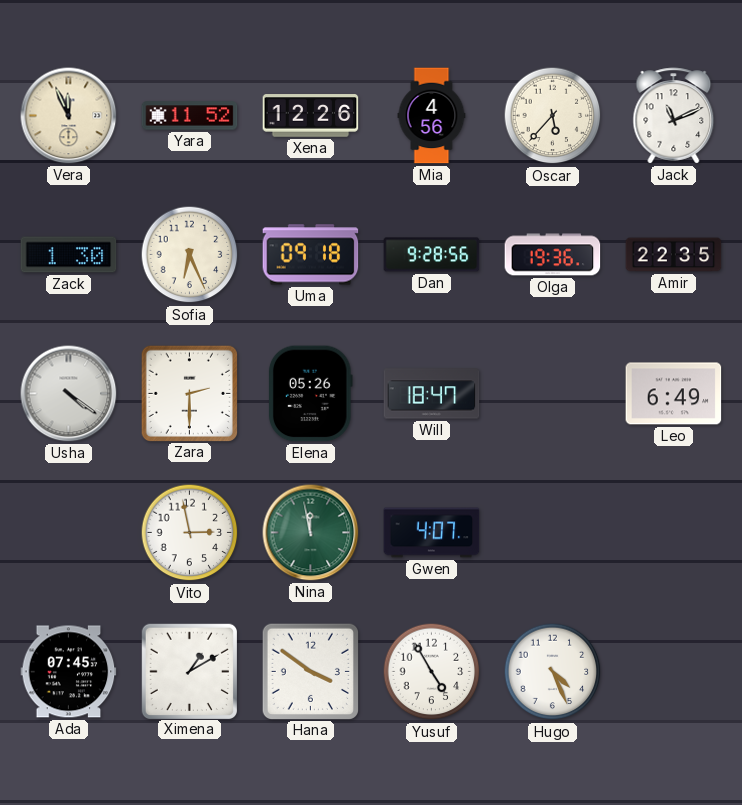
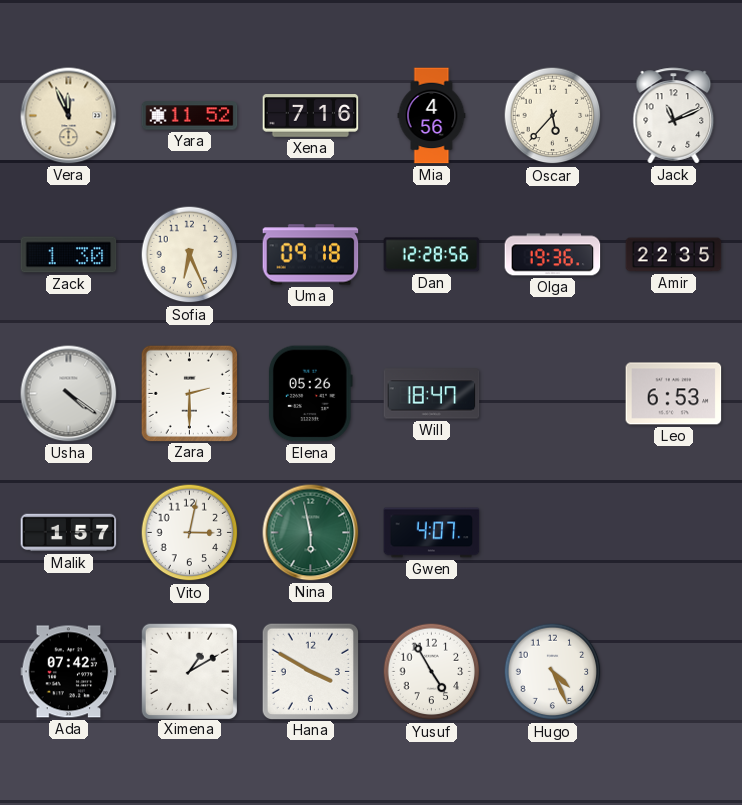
Xena: 12:26 -> 7:16 (311, 116)
Dan: 9:28 -> 12:28 (432, 255)
Leo: 6:49 -> 6:53 (674, 394)
Malik: none -> 1:57 (69, 533)
Vito: 2:58 -> 3:02 (190, 533)
Nina: 11:58 -> 5:58 (311, 533)
Ada: 07:45 -> 07:42 (69, 672)
Hana: 3:51 -> 3:50 (310, 671)
